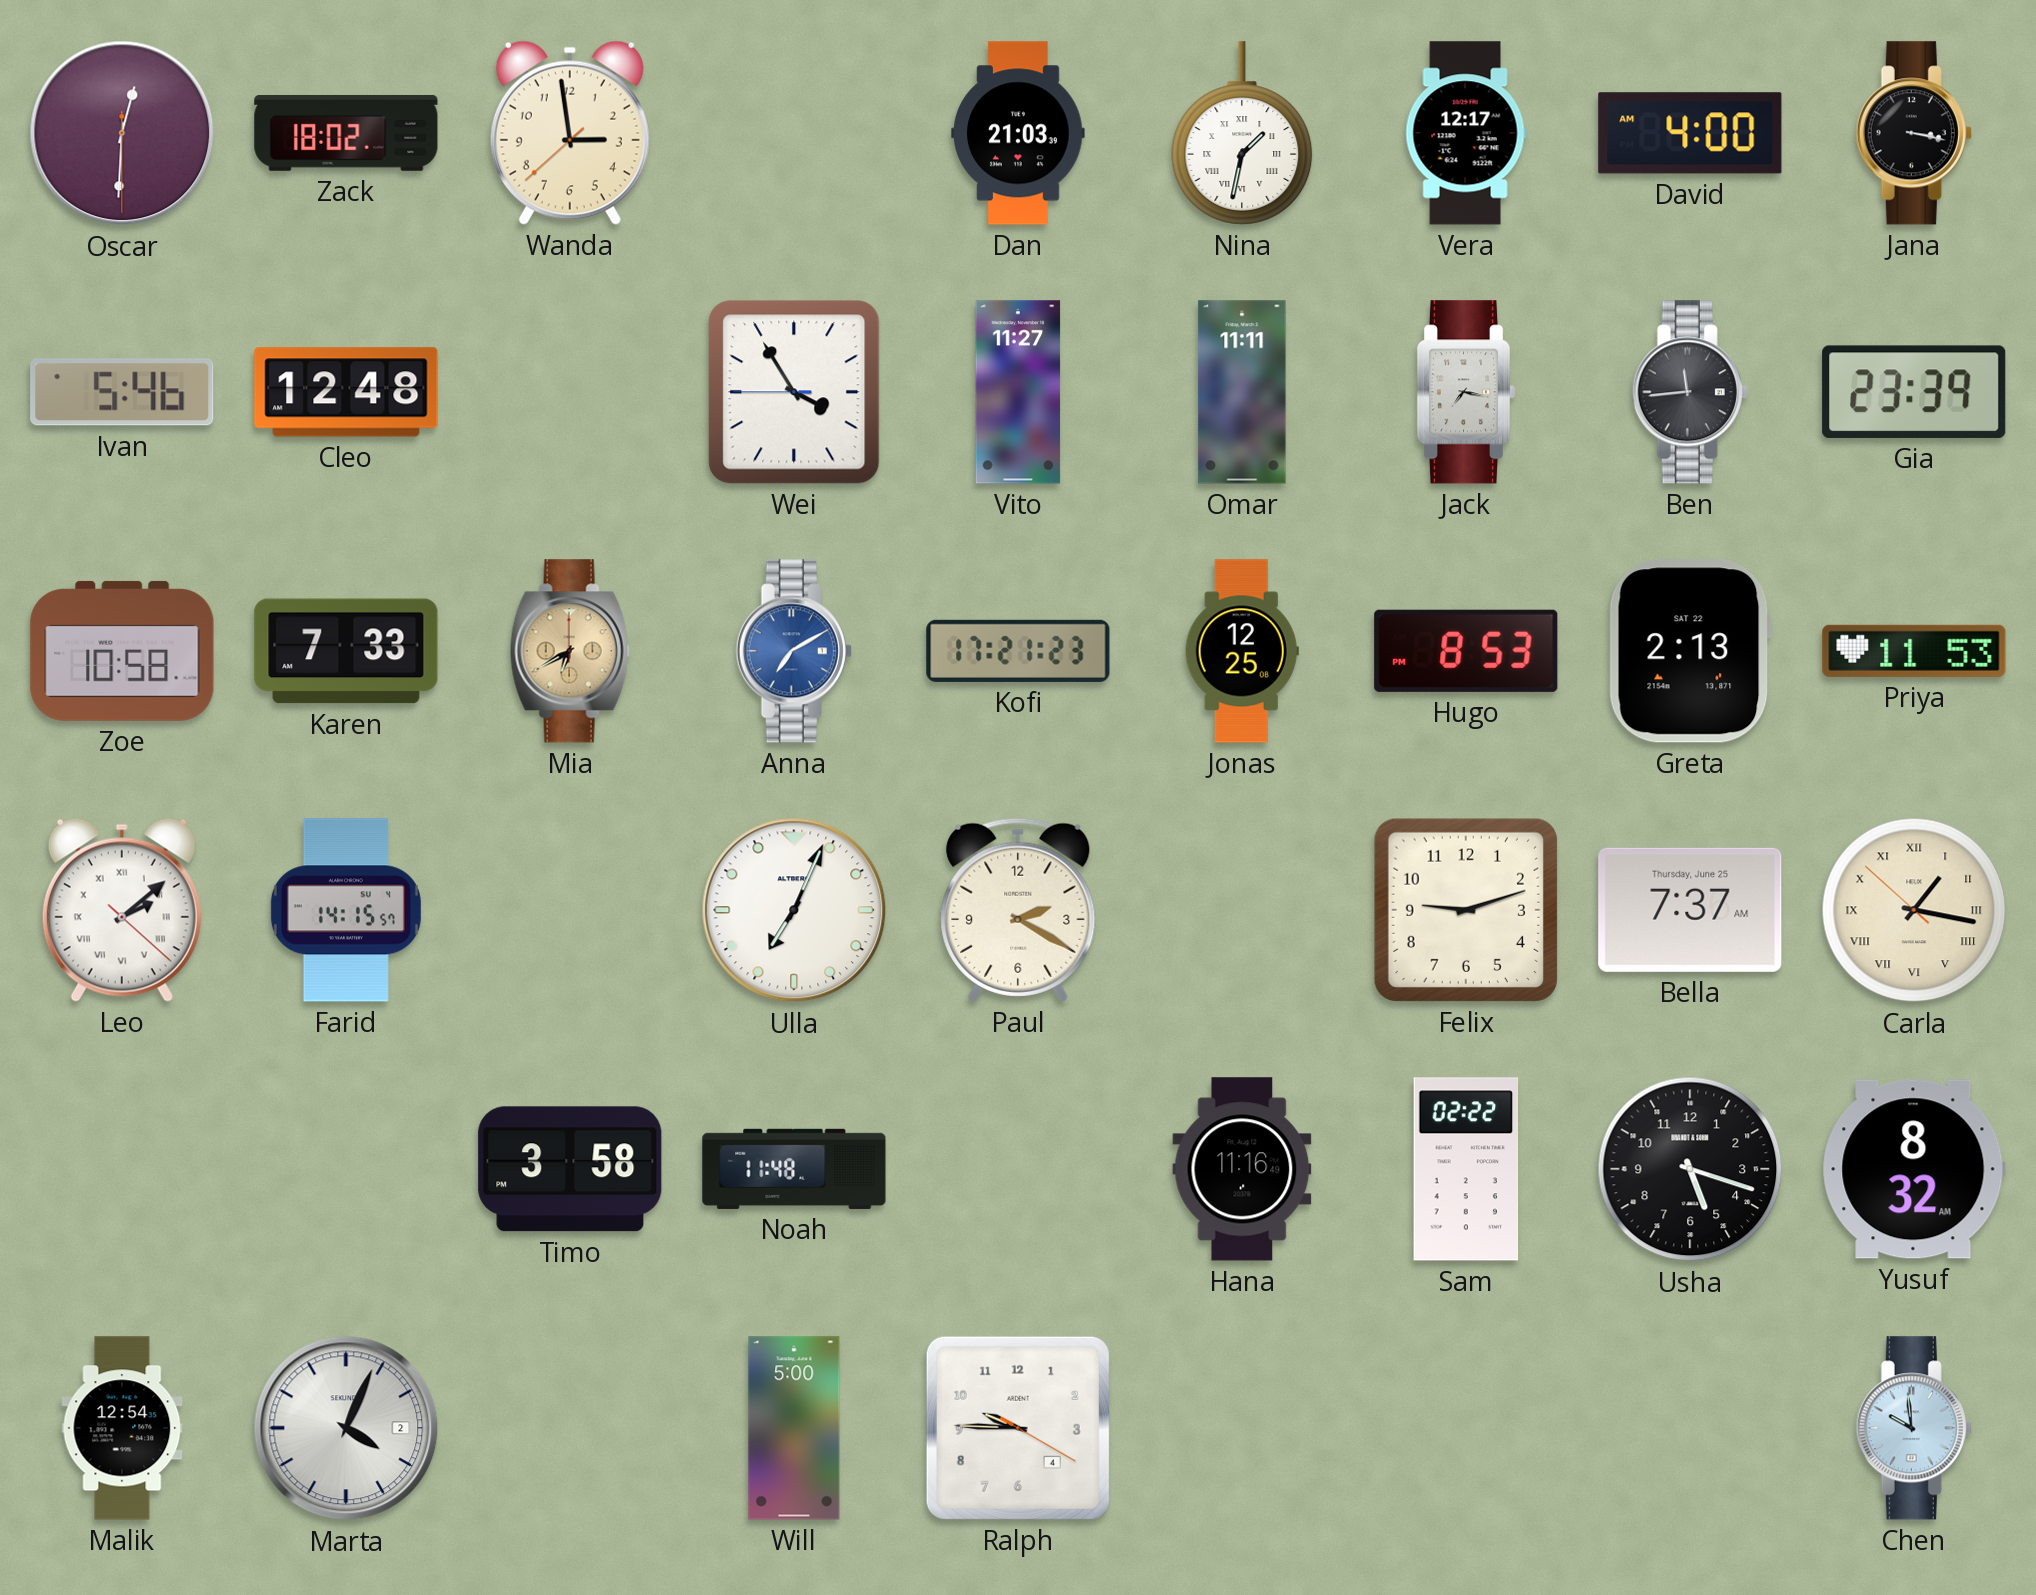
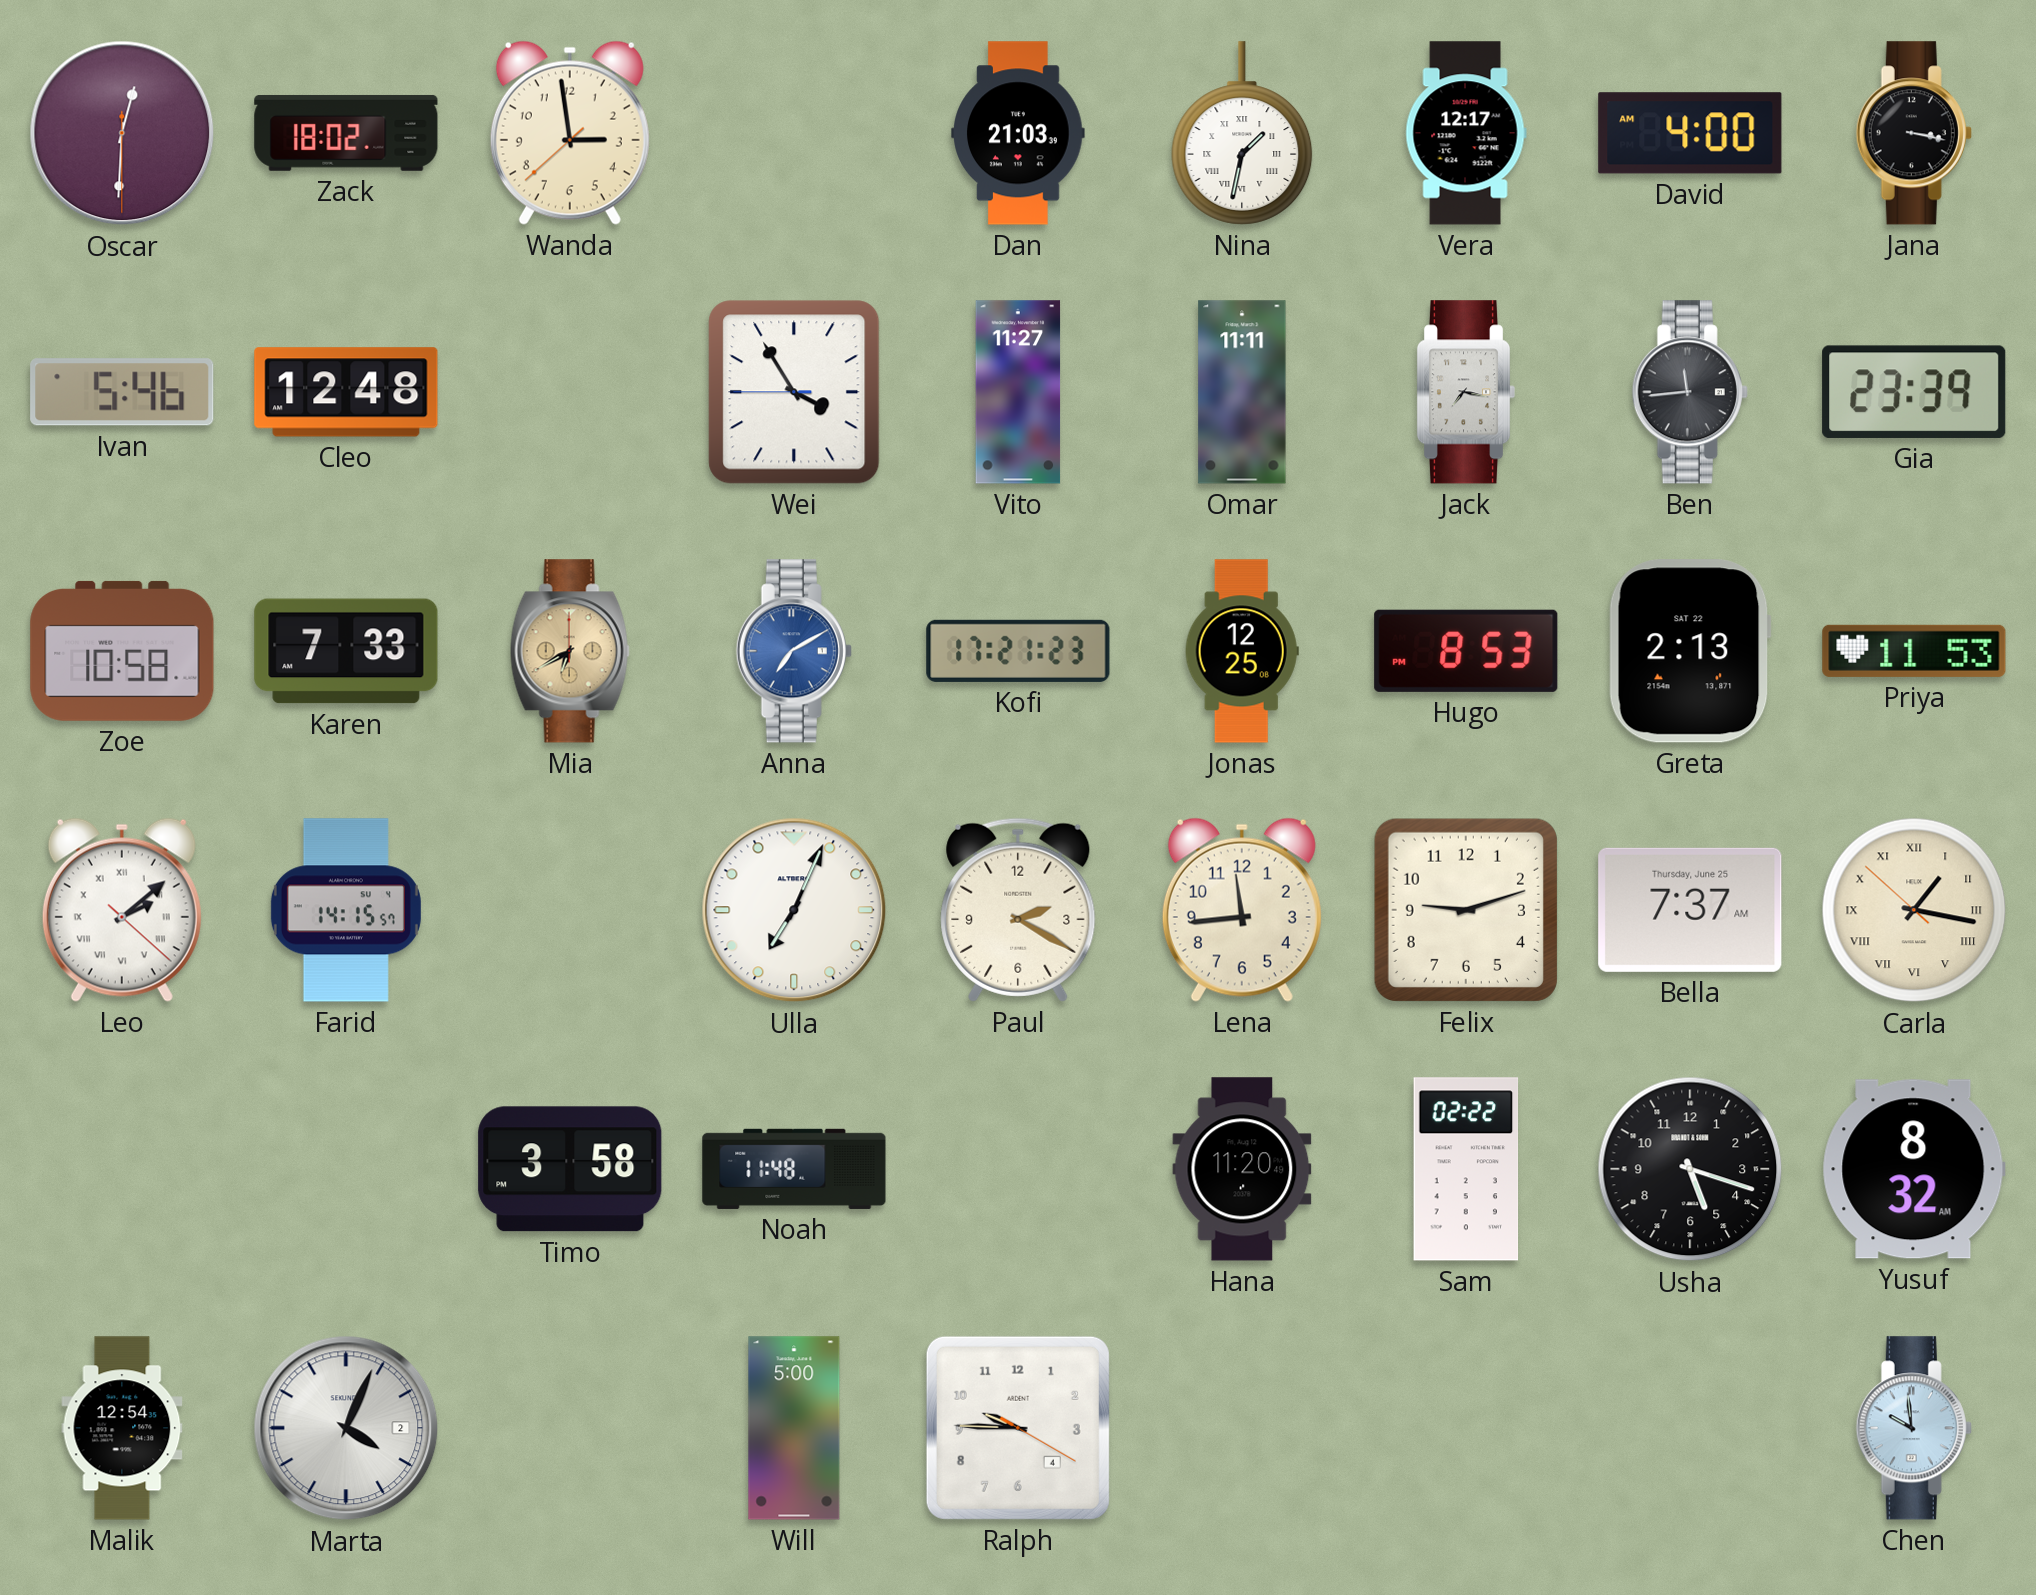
Lena: none -> 11:44 (1242, 910)
Hana: 11:16 -> 11:20 (1242, 1169)
